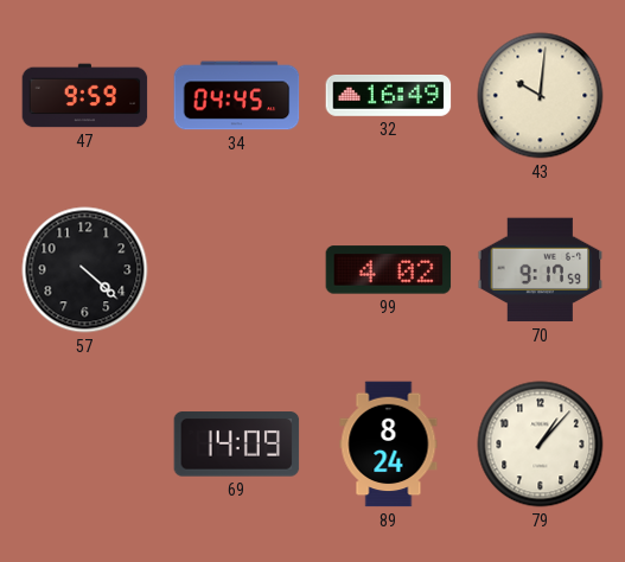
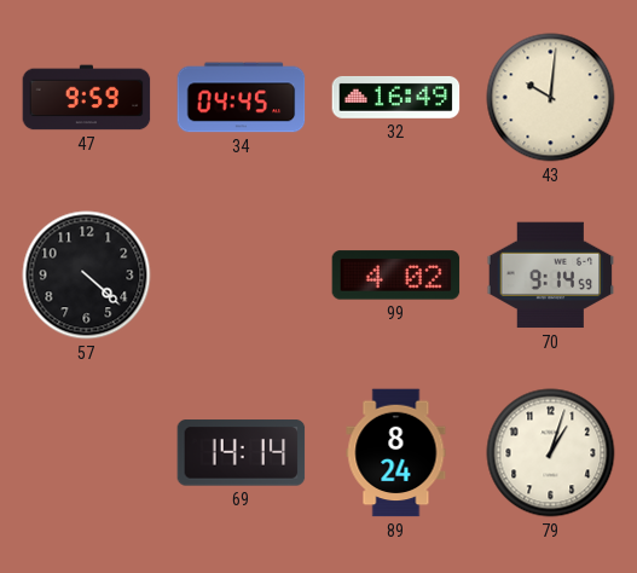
70: 9:17 -> 9:14 (551, 276)
69: 14:09 -> 14:14 (242, 453)
79: 1:07 -> 1:03 (551, 453)
